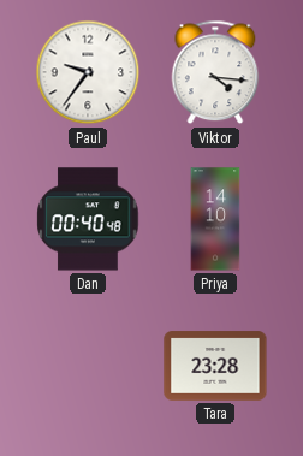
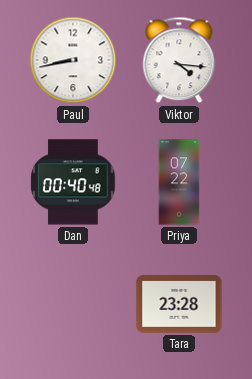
Paul: 9:36 -> 8:43 (73, 60)
Priya: 14:10 -> 07:22 (179, 182)
